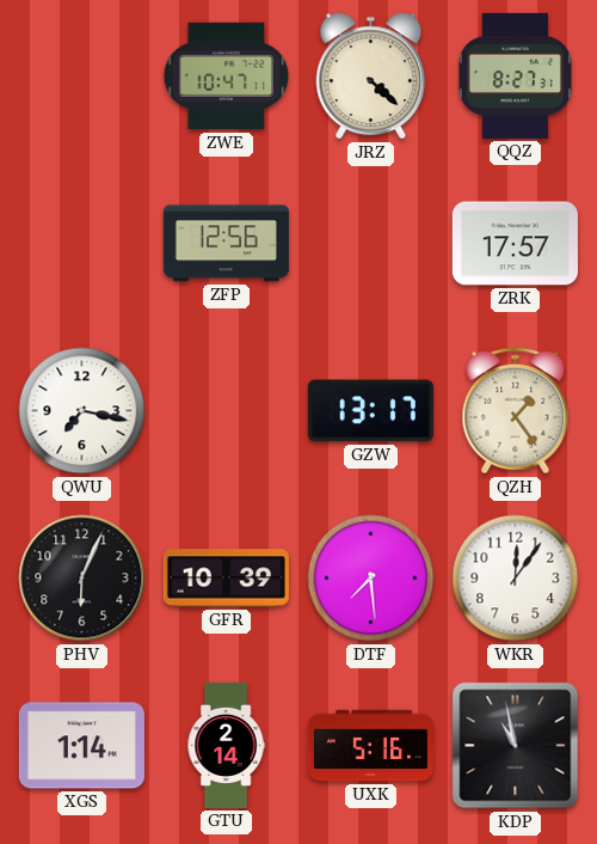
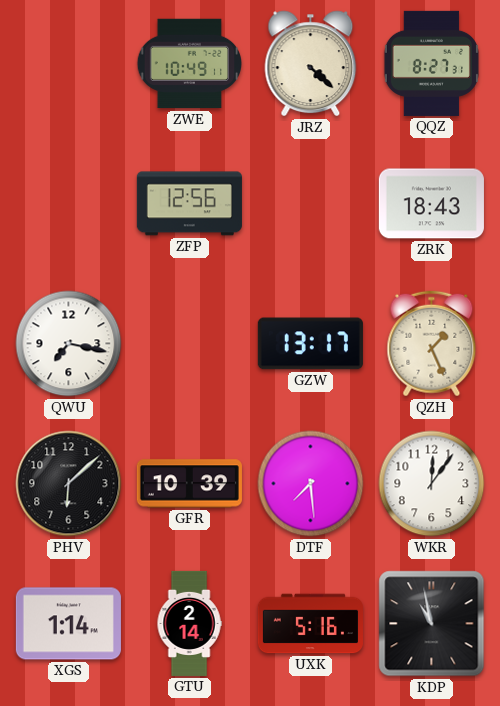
ZWE: 10:47 -> 10:49 (190, 64)
ZRK: 17:57 -> 18:43 (431, 204)
QZH: 1:24 -> 1:26 (432, 344)
PHV: 6:04 -> 6:08 (69, 484)
